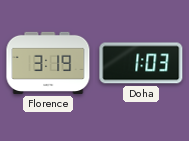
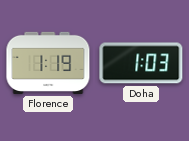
Florence: 3:19 -> 1:19 (48, 63)
